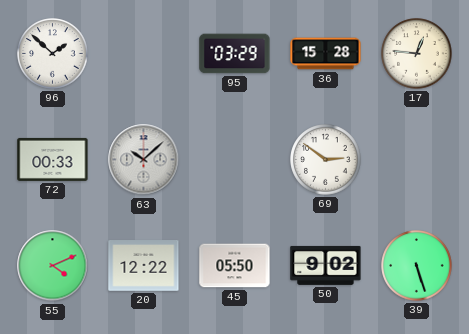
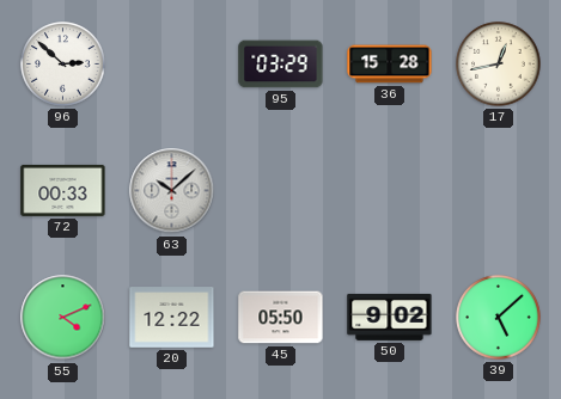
96: 1:52 -> 2:52 (63, 65)
17: 12:46 -> 12:43 (499, 65)
69: 2:51 -> none (326, 160)
39: 5:27 -> 5:08 (499, 318)
